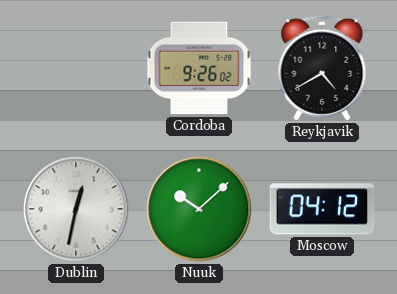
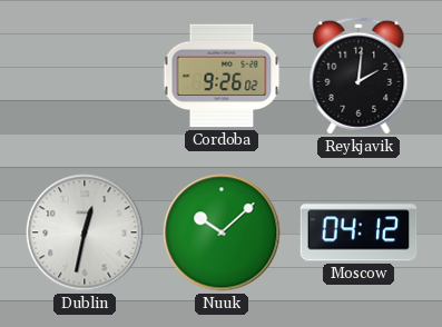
Reykjavik: 4:40 -> 2:01 (358, 76)
